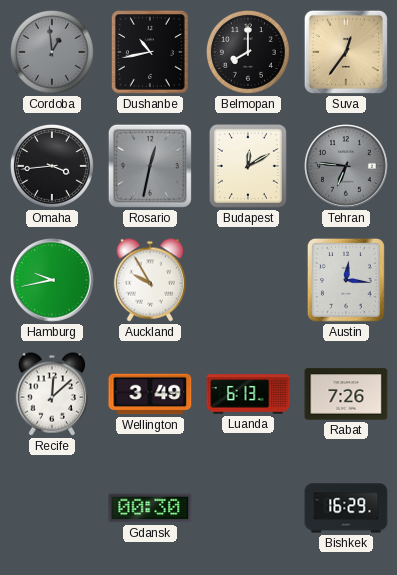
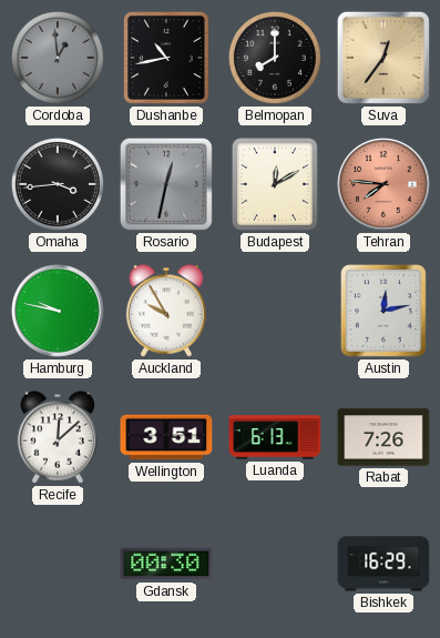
Tehran: 6:46 -> 7:46 (383, 184)
Tehran dial: grey -> salmon (383, 184)
Hamburg: 9:43 -> 9:47 (58, 311)
Austin: 12:16 -> 12:13 (383, 311)
Wellington: 3:49 -> 3:51 (166, 437)
